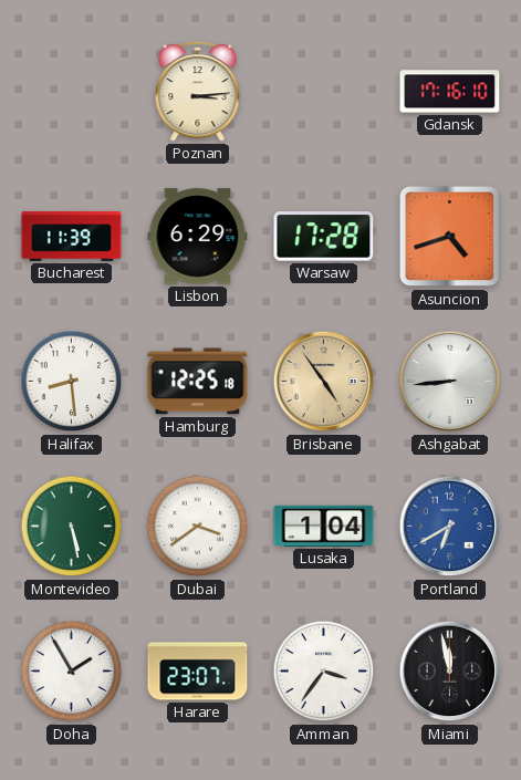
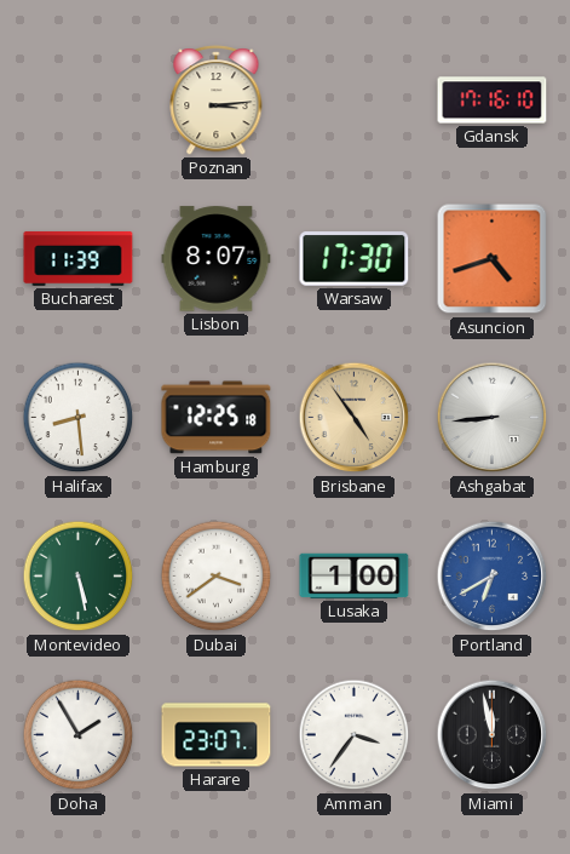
Lisbon: 6:29 -> 8:07 (217, 259)
Warsaw: 17:28 -> 17:30 (355, 259)
Lusaka: 1:04 -> 1:00 (355, 575)
